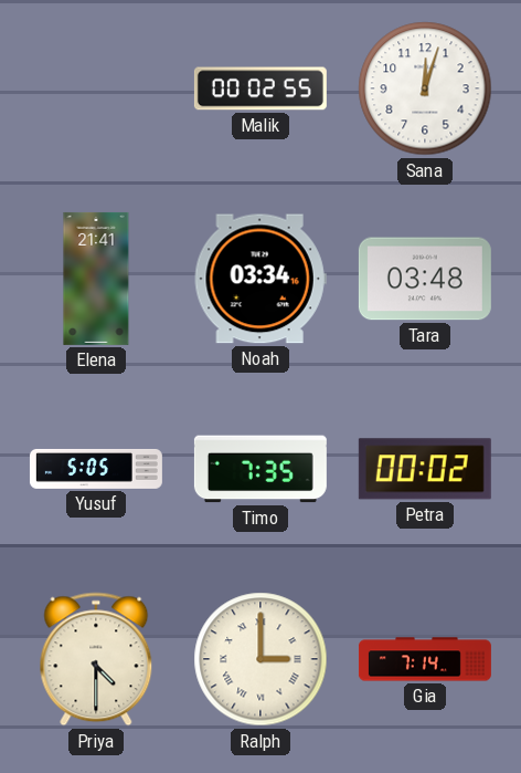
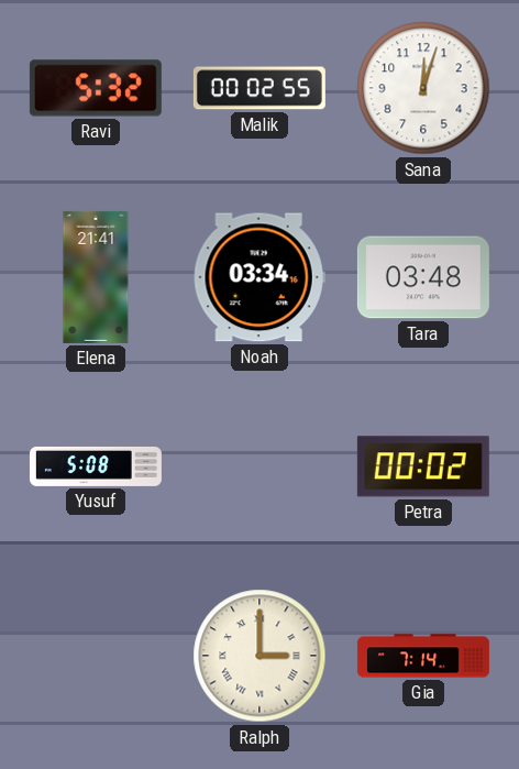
Ravi: none -> 5:32 (96, 88)
Yusuf: 5:05 -> 5:08 (96, 466)
Timo: 7:35 -> none (260, 469)
Priya: 4:30 -> none (96, 659)
